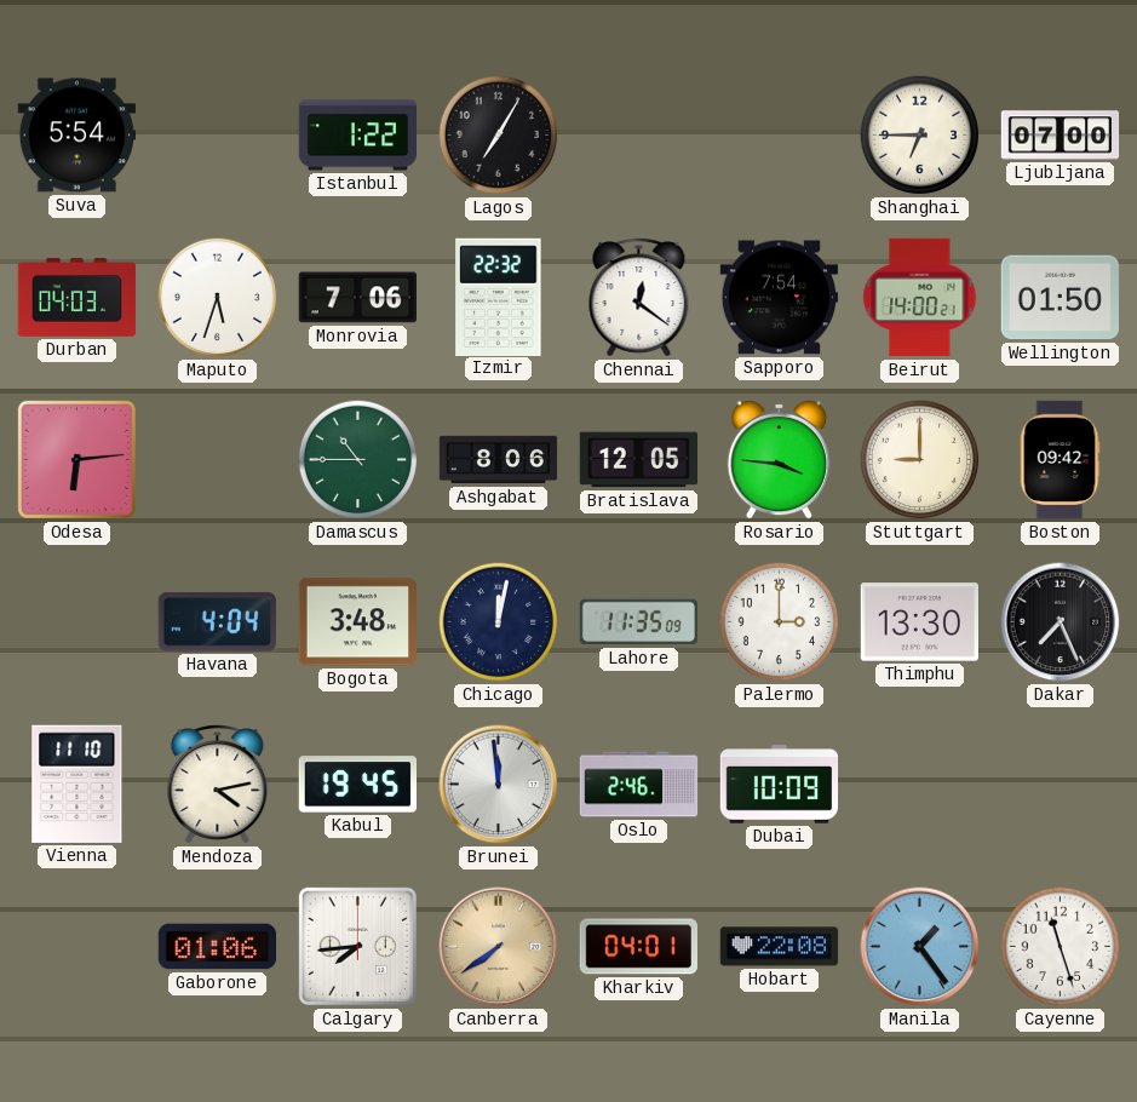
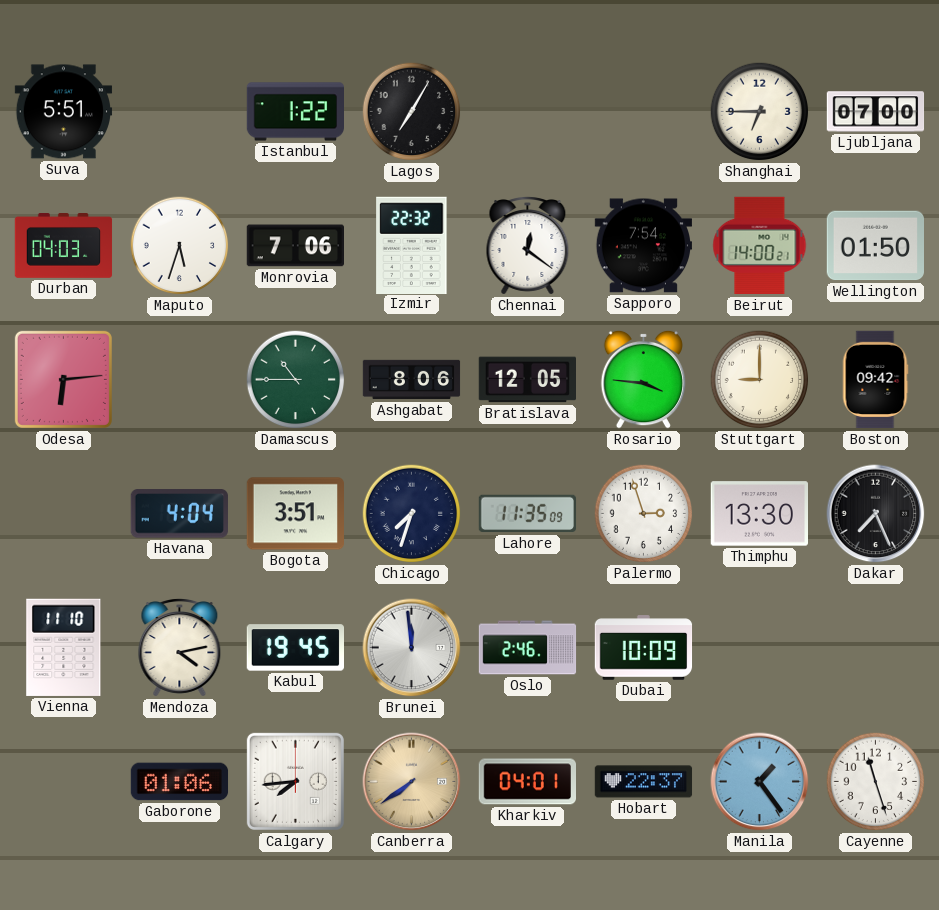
Suva: 5:54 -> 5:51 (64, 112)
Bogota: 3:48 -> 3:51 (295, 514)
Chicago: 12:02 -> 7:33 (412, 514)
Palermo: 3:00 -> 2:57 (644, 514)
Hobart: 22:08 -> 22:37 (644, 782)
